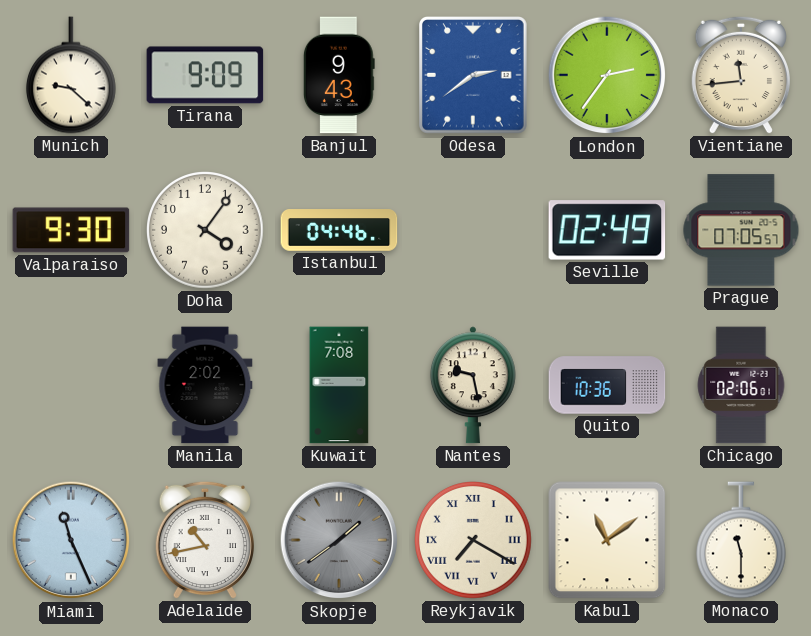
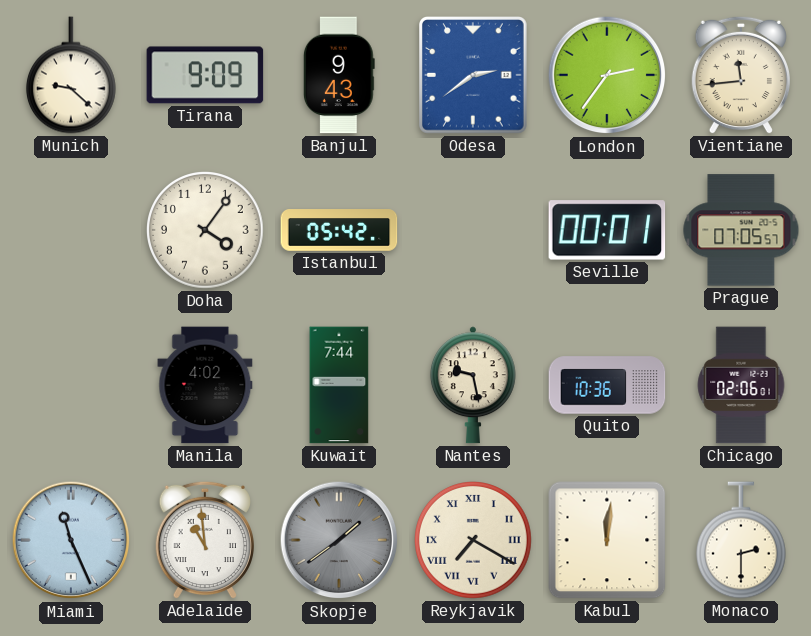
Valparaiso: 9:30 -> none (71, 230)
Istanbul: 04:46 -> 05:42 (339, 230)
Seville: 02:49 -> 00:01 (607, 230)
Manila: 2:02 -> 4:02 (205, 385)
Kuwait: 7:08 -> 7:44 (339, 385)
Adelaide: 10:43 -> 10:59 (205, 540)
Kabul: 11:09 -> 12:01 (607, 540)
Monaco: 11:30 -> 2:30 (741, 540)
